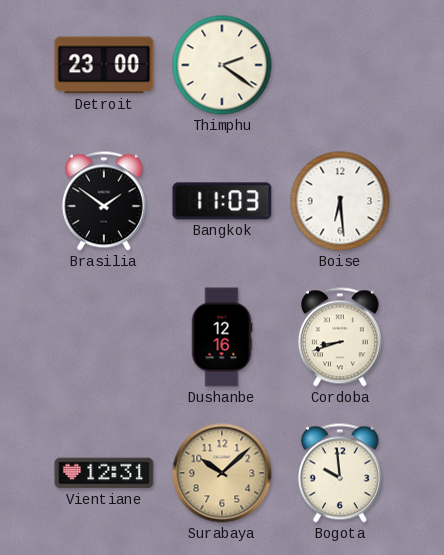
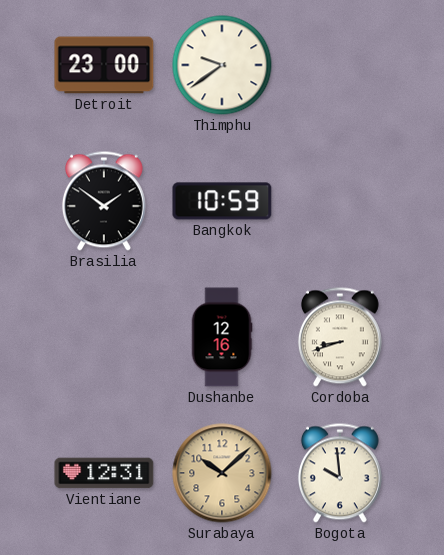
Thimphu: 2:21 -> 9:39 (222, 65)
Bangkok: 11:03 -> 10:59 (222, 201)
Boise: 6:29 -> none (340, 201)
